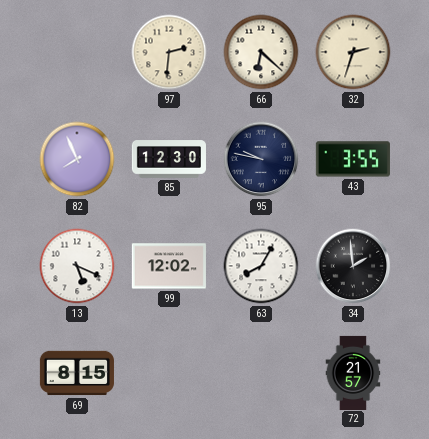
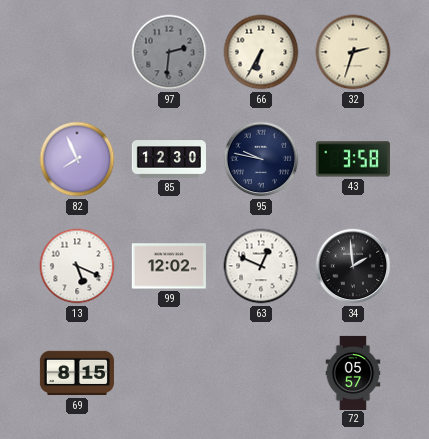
97 dial: cream -> grey (169, 52)
66: 6:22 -> 6:35 (261, 52)
43: 3:55 -> 3:58 (353, 159)
63: 8:05 -> 12:49 (261, 266)
72: 21:57 -> 05:57 (353, 372)
